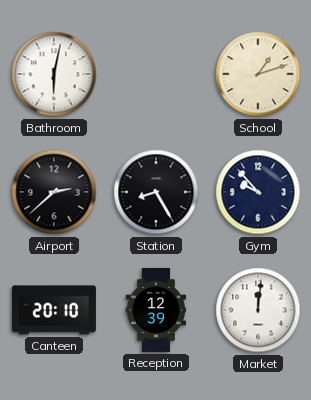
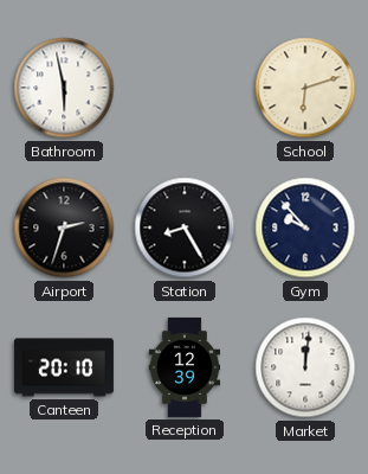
Bathroom: 6:02 -> 5:58 (64, 88)
School: 1:12 -> 6:12 (305, 88)
Airport: 2:38 -> 2:33 (64, 228)
